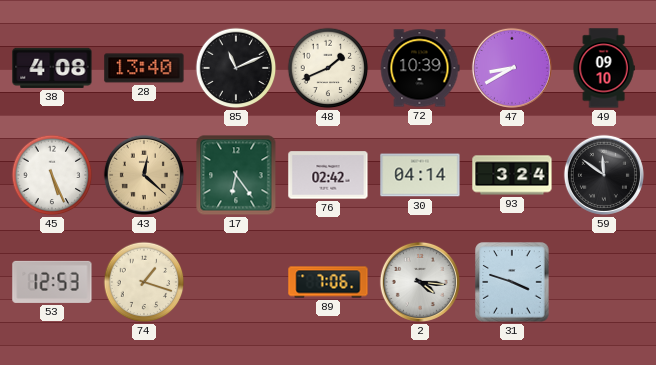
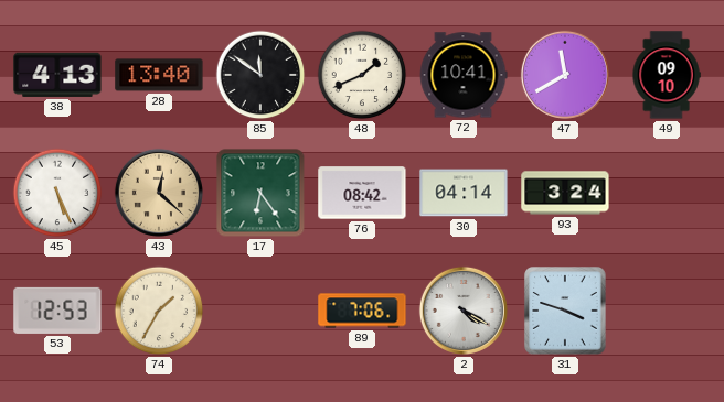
38: 4:08 -> 4:13 (57, 75)
85: 11:11 -> 11:51 (260, 75)
72: 10:39 -> 10:41 (464, 75)
47: 8:40 -> 11:40 (565, 75)
76: 02:42 -> 08:42 (362, 193)
59: 11:51 -> none (604, 175)
74: 1:18 -> 1:35 (159, 311)
2: 4:16 -> 4:20 (464, 311)
